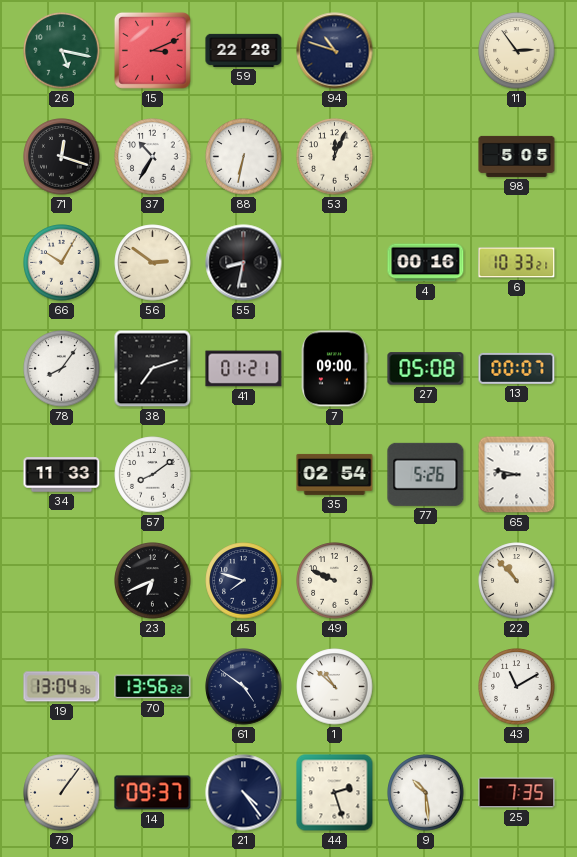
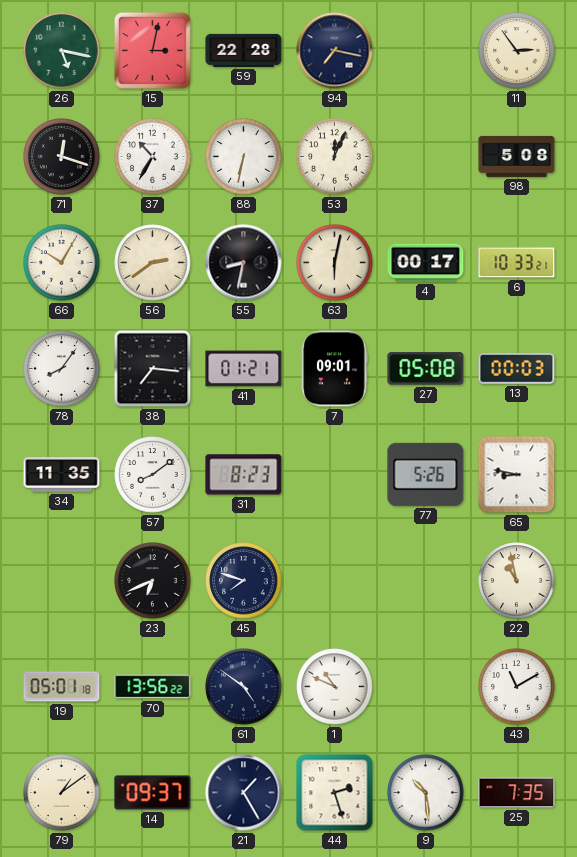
15: 3:11 -> 3:02 (152, 50)
94: 10:48 -> 7:17 (335, 51)
98: 5:05 -> 5:08 (517, 156)
56: 2:51 -> 2:39 (153, 263)
63: none -> 6:02 (335, 263)
4: 00:16 -> 00:17 (426, 263)
38: 7:12 -> 7:16 (153, 369)
7: 09:00 -> 09:01 (334, 369)
13: 00:07 -> 00:03 (517, 368)
34: 11:33 -> 11:35 (62, 475)
31: none -> 8:23 (244, 475)
35: 02:54 -> none (335, 474)
49: 9:49 -> none (335, 581)
22: 10:53 -> 10:58 (517, 581)
19: 13:04 -> 05:01 (62, 687)
1: 10:52 -> 10:49 (335, 687)
79: 1:06 -> 1:09 (62, 793)
21: 4:24 -> 1:25 (244, 793)
